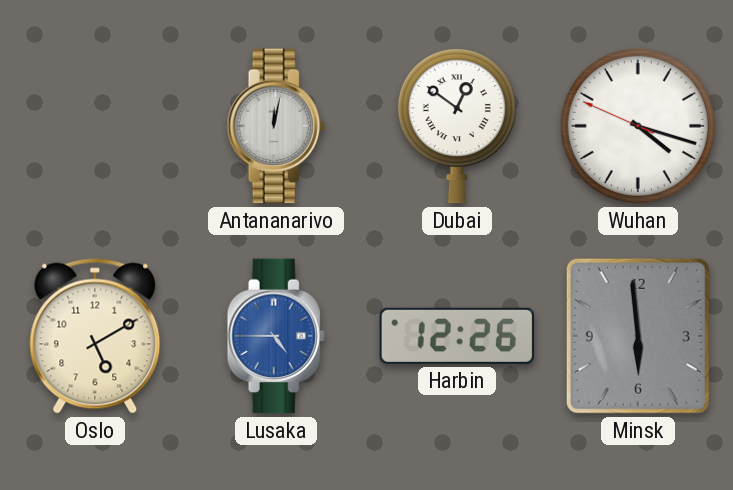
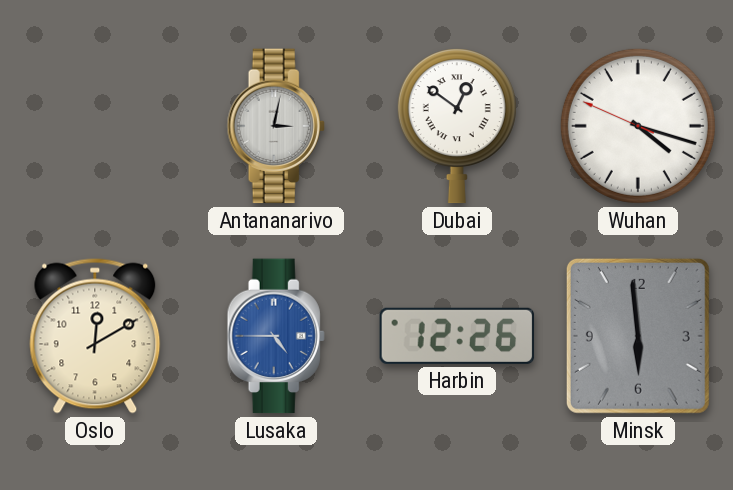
Antananarivo: 12:02 -> 3:02 (276, 126)
Oslo: 5:10 -> 12:10 (95, 336)
